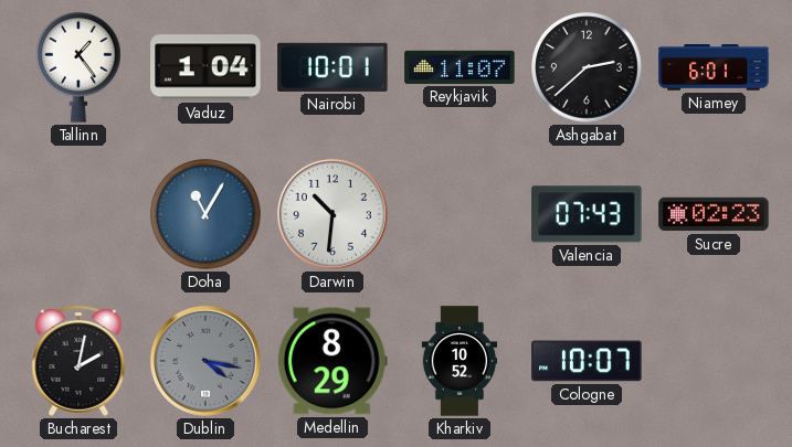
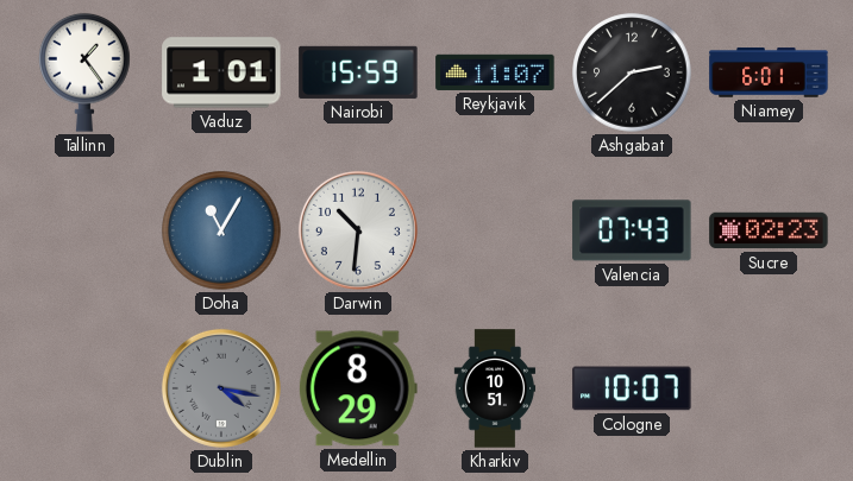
Vaduz: 1:04 -> 1:01 (221, 72)
Nairobi: 10:01 -> 15:59 (358, 72)
Bucharest: 2:02 -> none (78, 362)
Kharkiv: 10:52 -> 10:51 (495, 388)
